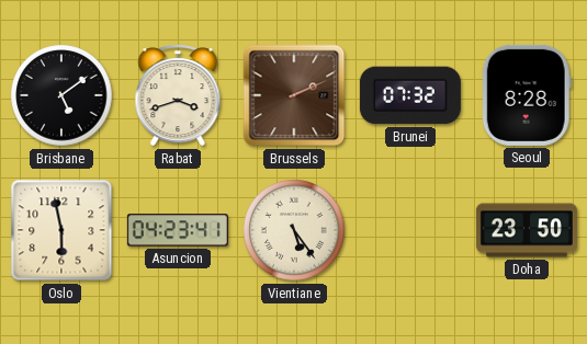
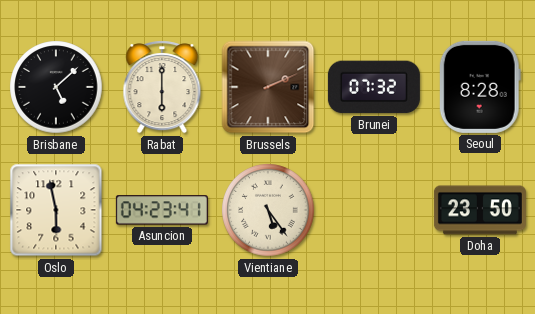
Brisbane: 5:09 -> 5:08 (56, 87)
Rabat: 3:42 -> 6:00 (162, 87)
